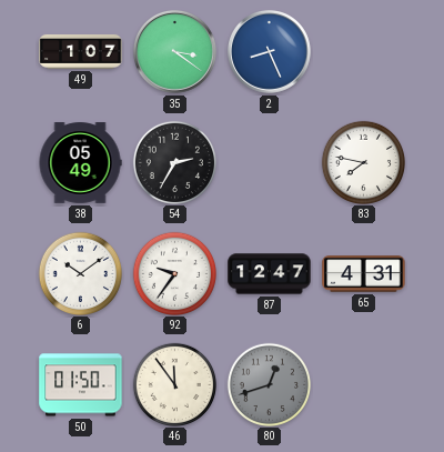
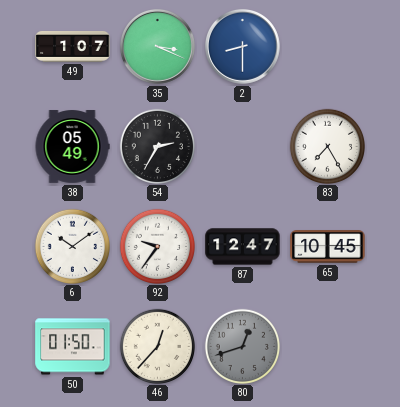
35: 3:21 -> 3:19 (158, 47)
2: 8:26 -> 8:30 (243, 47)
83: 7:47 -> 7:25 (327, 146)
65: 4:31 -> 10:45 (328, 247)
46: 11:54 -> 12:37 (157, 346)
